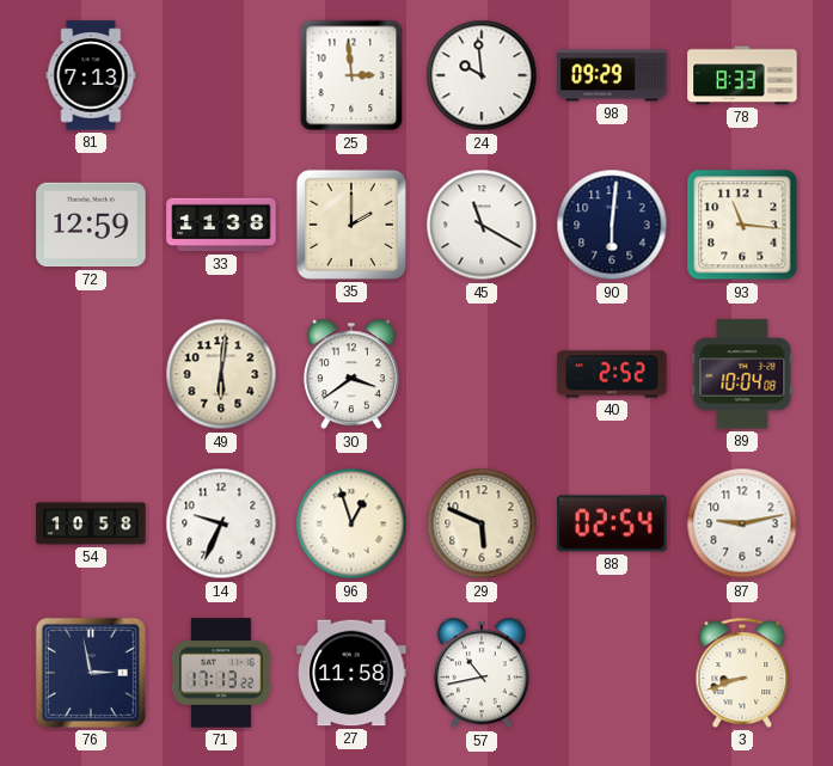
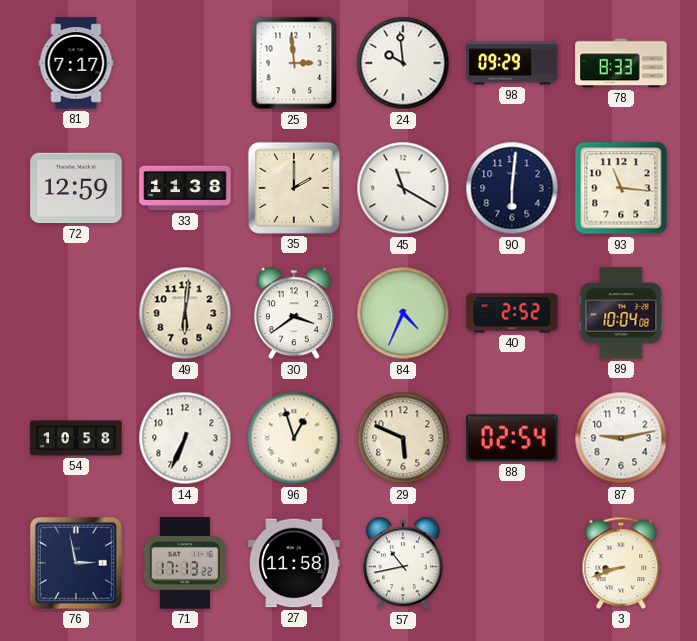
81: 7:13 -> 7:17 (76, 63)
84: none -> 4:34 (403, 313)
14: 9:34 -> 6:34 (185, 438)
